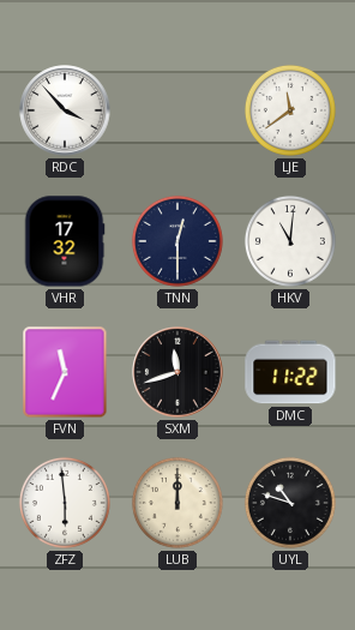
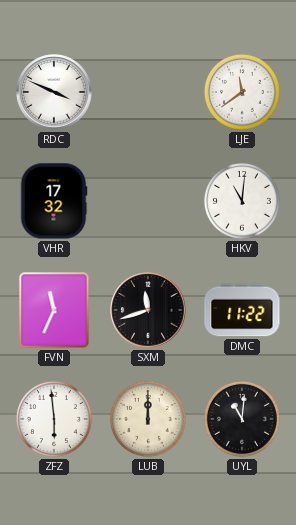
RDC: 3:53 -> 3:49 (54, 92)
TNN: 12:30 -> none (177, 241)
UYL: 10:48 -> 11:01 (242, 419)
